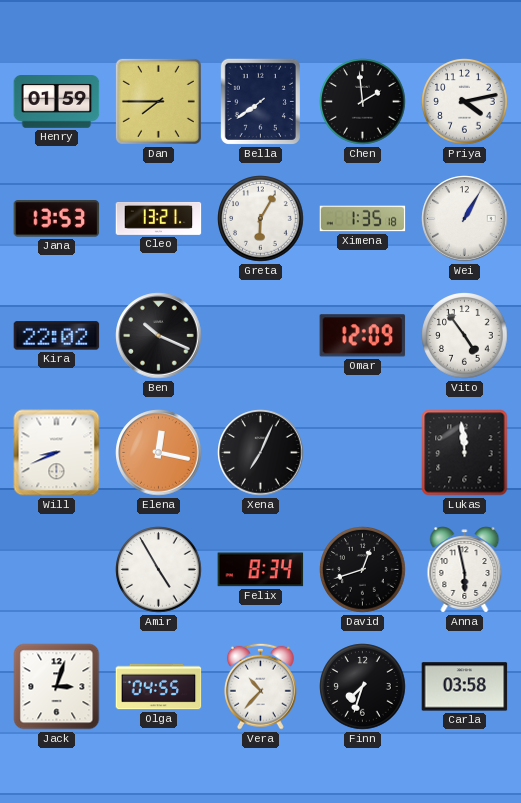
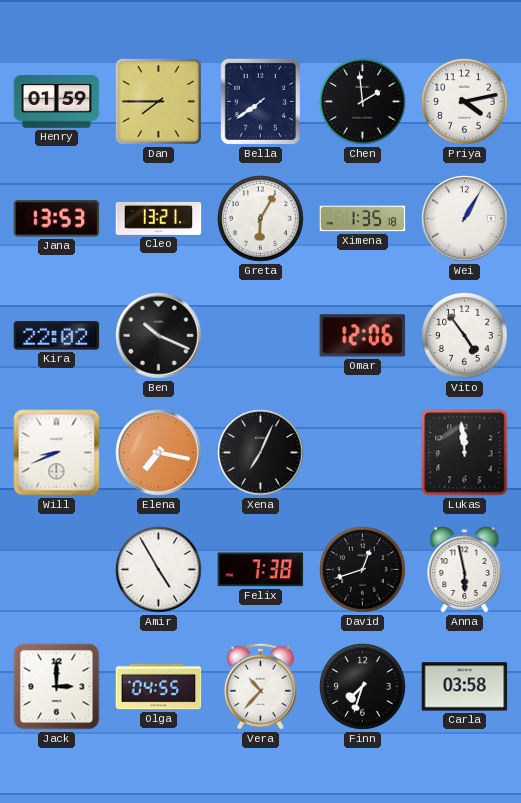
Omar: 12:09 -> 12:06 (363, 336)
Elena: 12:17 -> 7:17 (159, 453)
Felix: 8:34 -> 7:38 (261, 570)
Jack: 3:03 -> 3:00 (57, 687)
